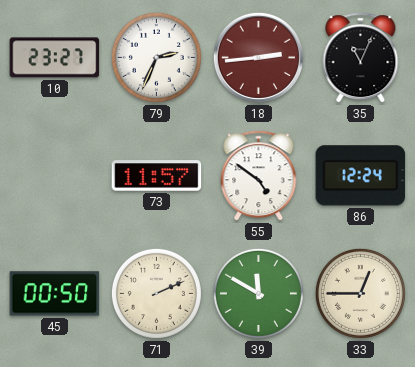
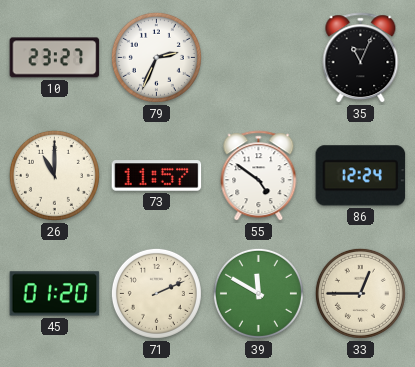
18: 2:44 -> none (258, 57)
26: none -> 11:00 (54, 175)
45: 00:50 -> 01:20 (55, 294)
